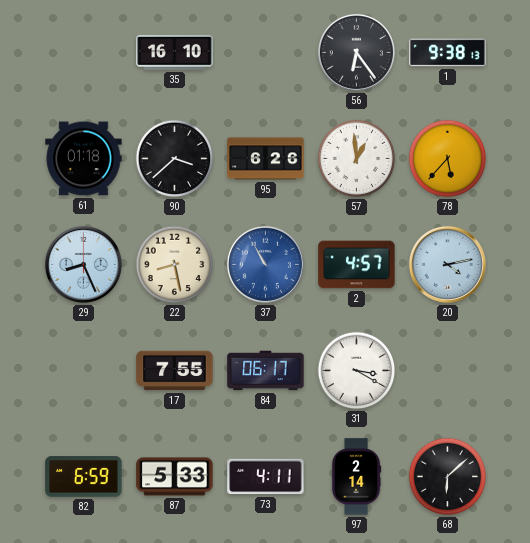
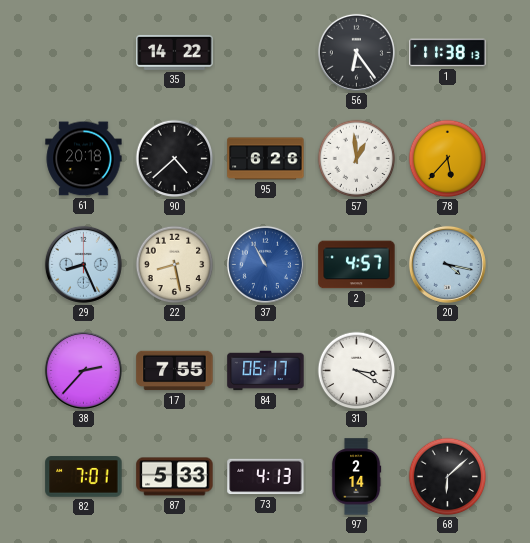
35: 16:10 -> 14:22 (175, 52)
1: 9:38 -> 11:38 (448, 53)
61: 01:18 -> 20:18 (84, 159)
90: 3:38 -> 4:38 (175, 159)
20: 4:13 -> 4:17 (447, 264)
38: none -> 2:37 (83, 370)
82: 6:59 -> 7:01 (84, 477)
73: 4:11 -> 4:13 (266, 477)
